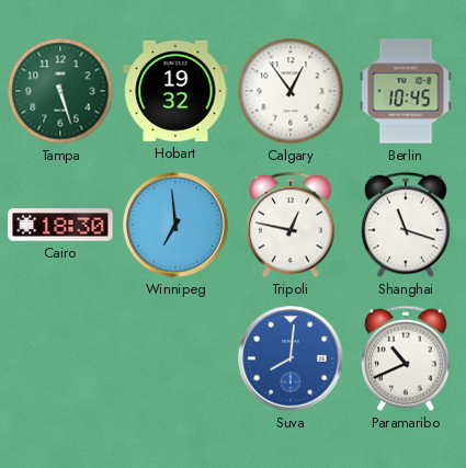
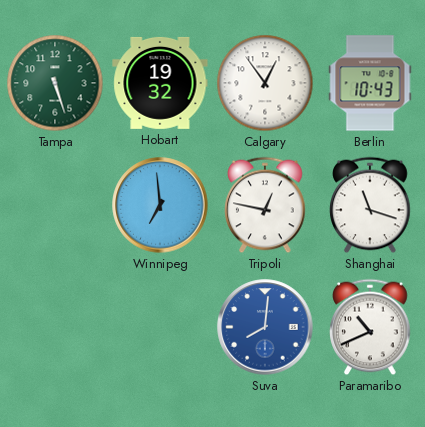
Berlin: 10:45 -> 10:43 (370, 83)
Cairo: 18:30 -> none (60, 225)
